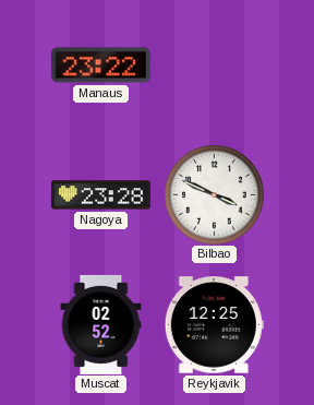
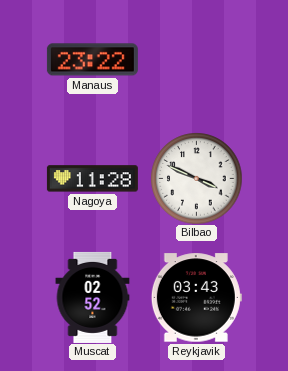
Nagoya: 23:28 -> 11:28 (92, 179)
Reykjavik: 12:25 -> 03:43 (196, 298)
